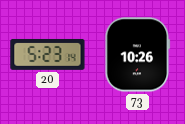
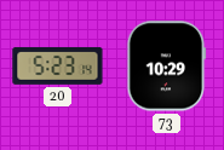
73: 10:26 -> 10:29 (167, 67)
